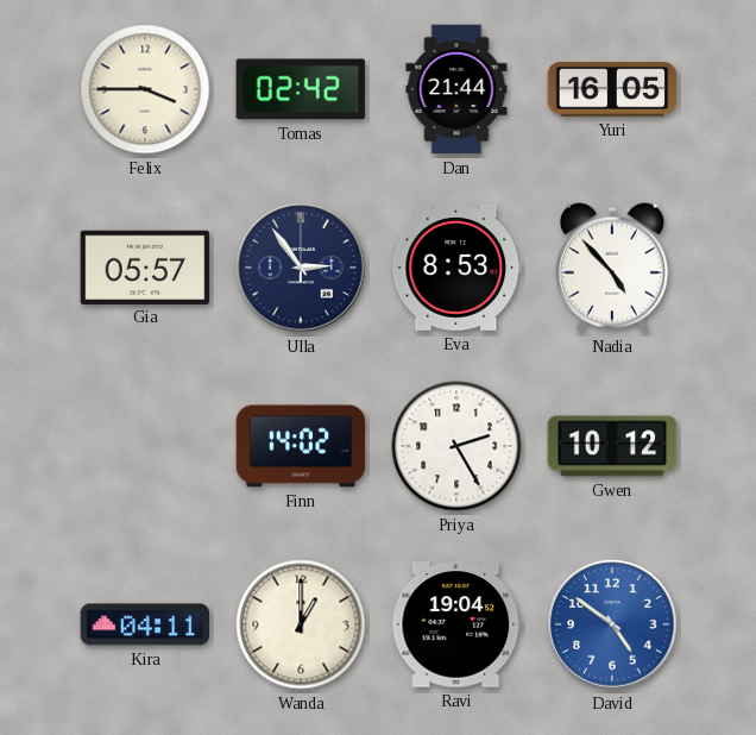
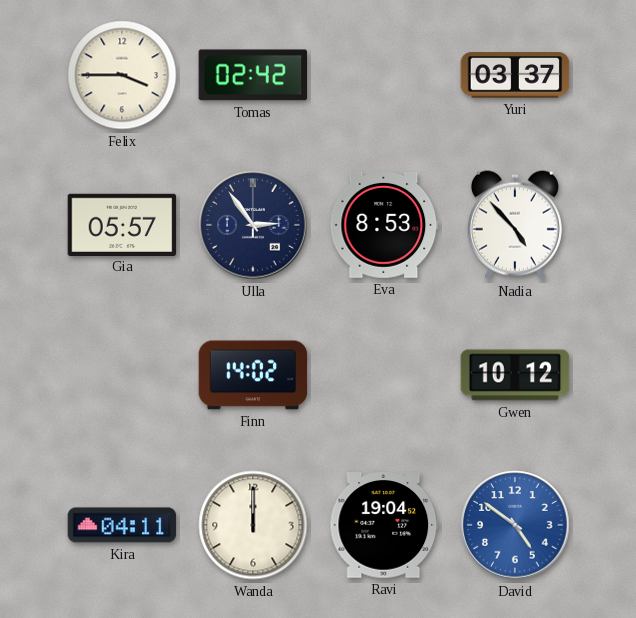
Dan: 21:44 -> none (456, 89)
Yuri: 16:05 -> 03:37 (515, 75)
Priya: 2:25 -> none (456, 446)
Wanda: 1:00 -> 12:00 (253, 525)
